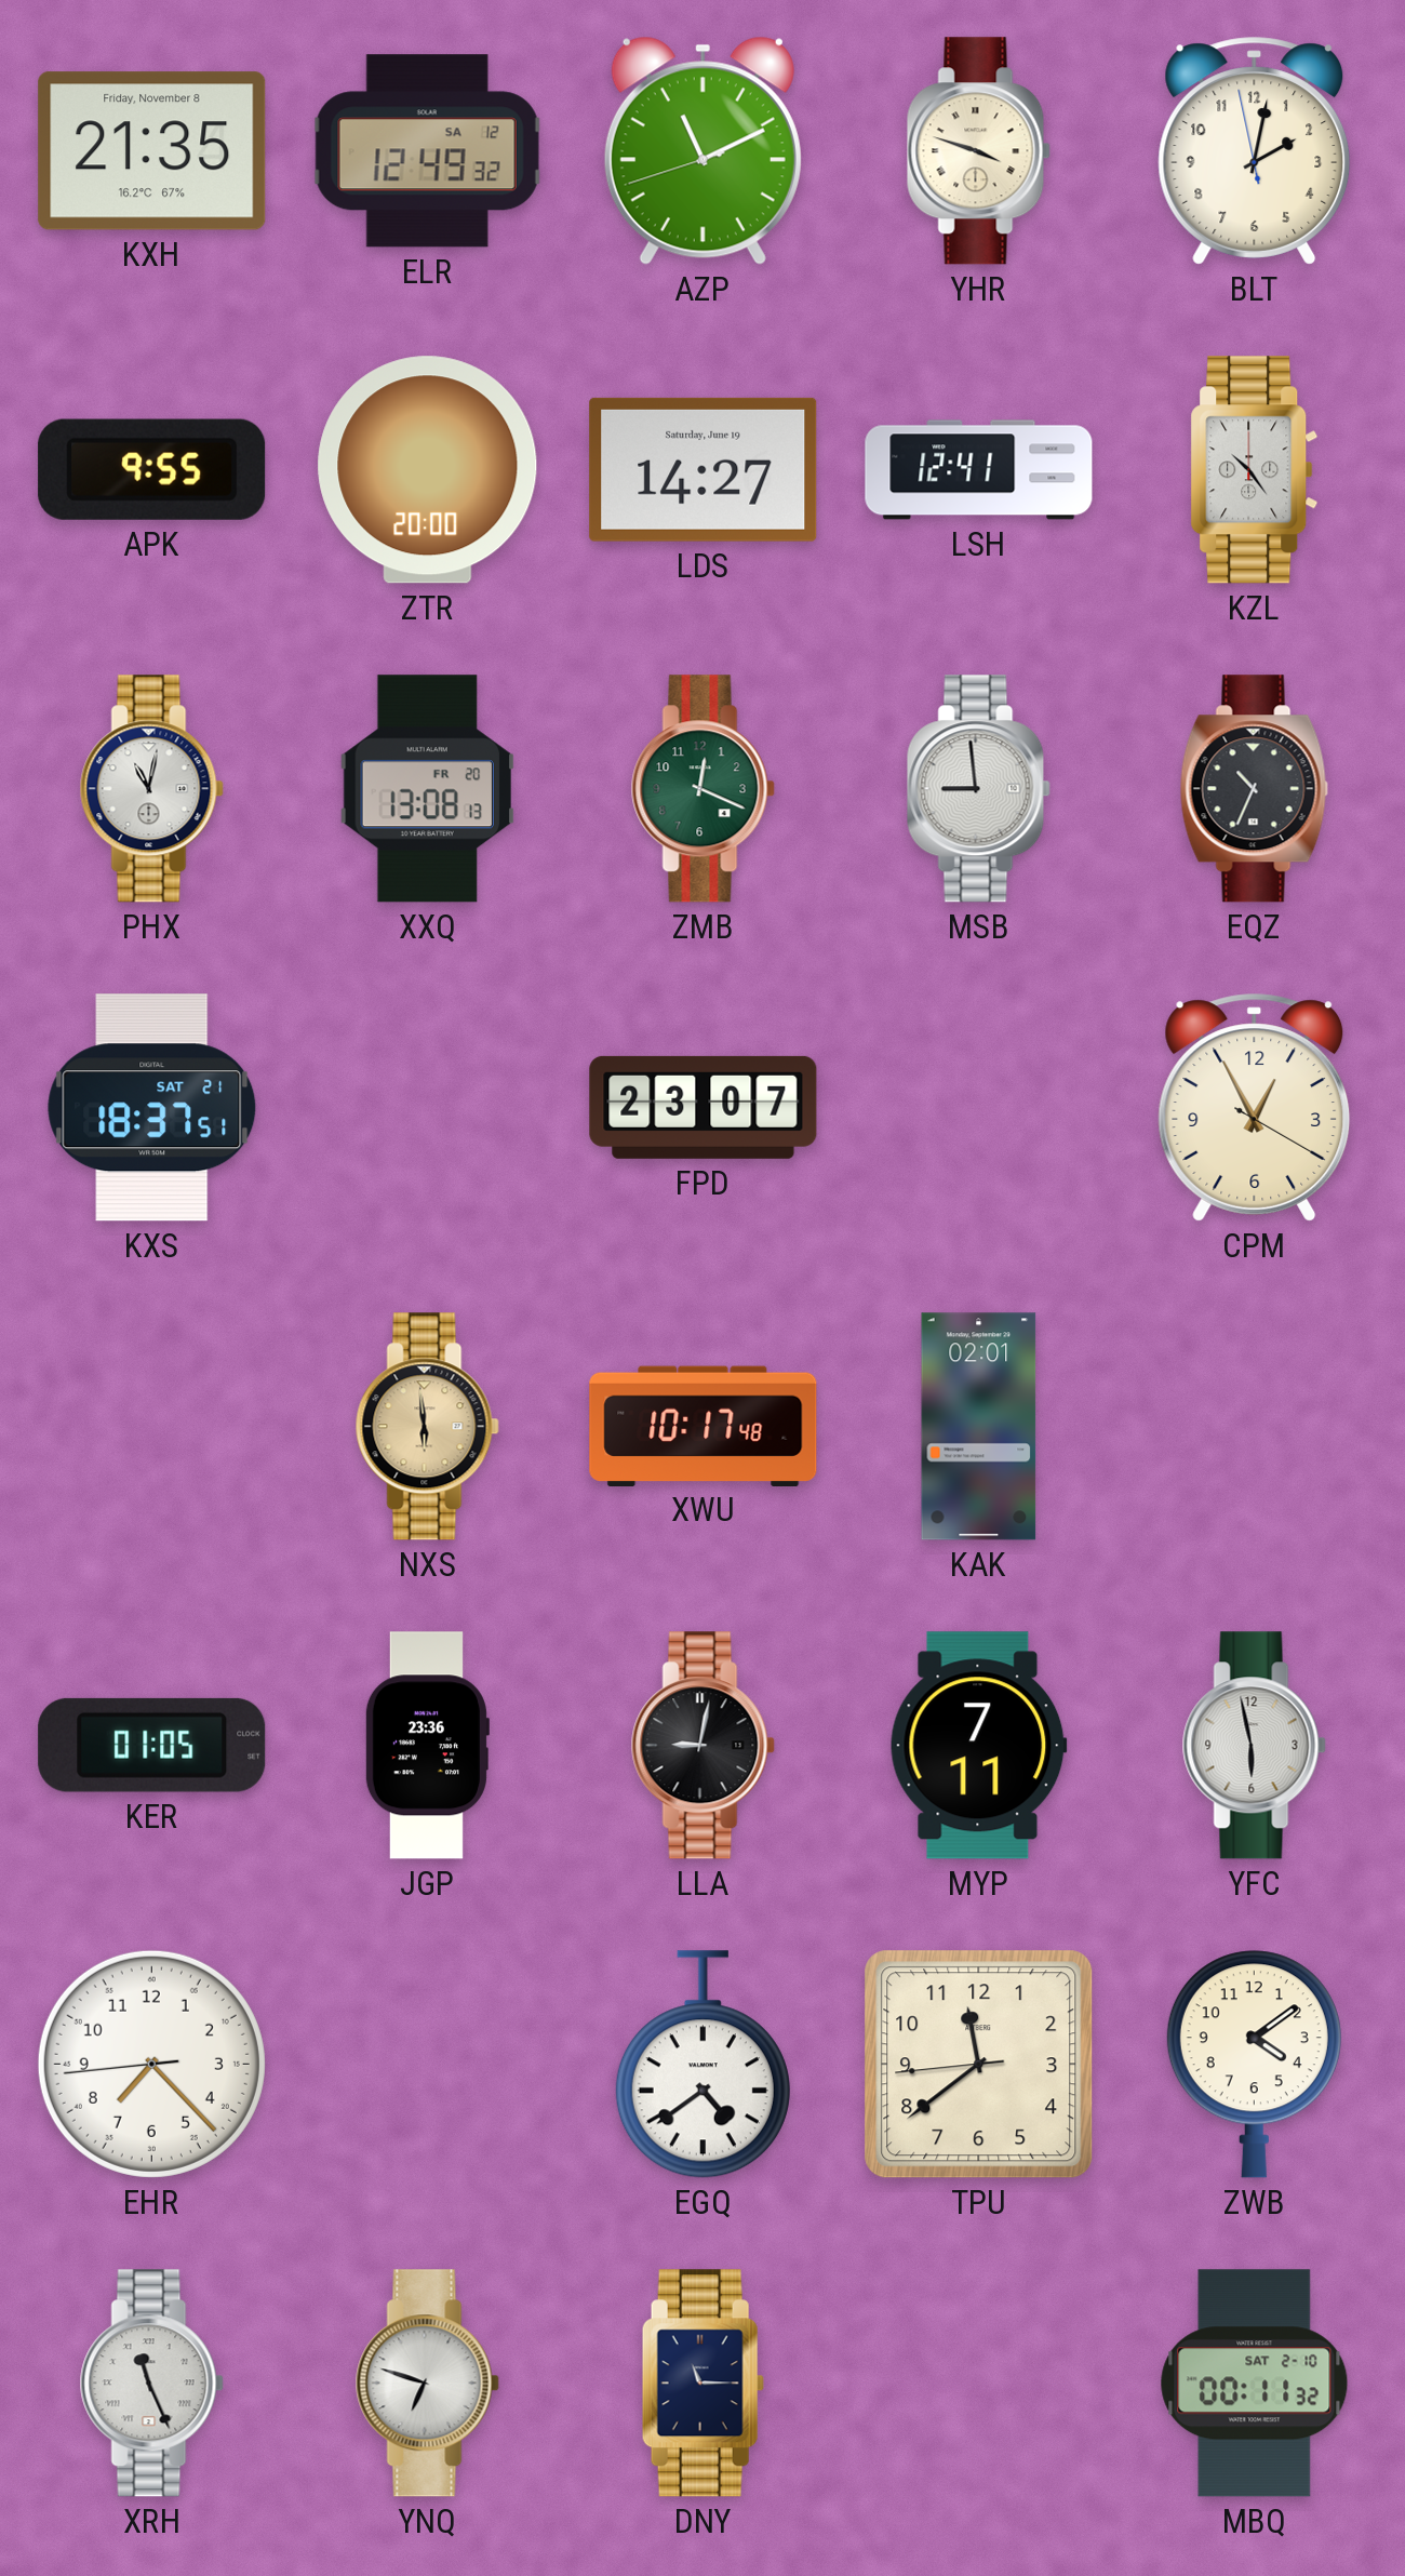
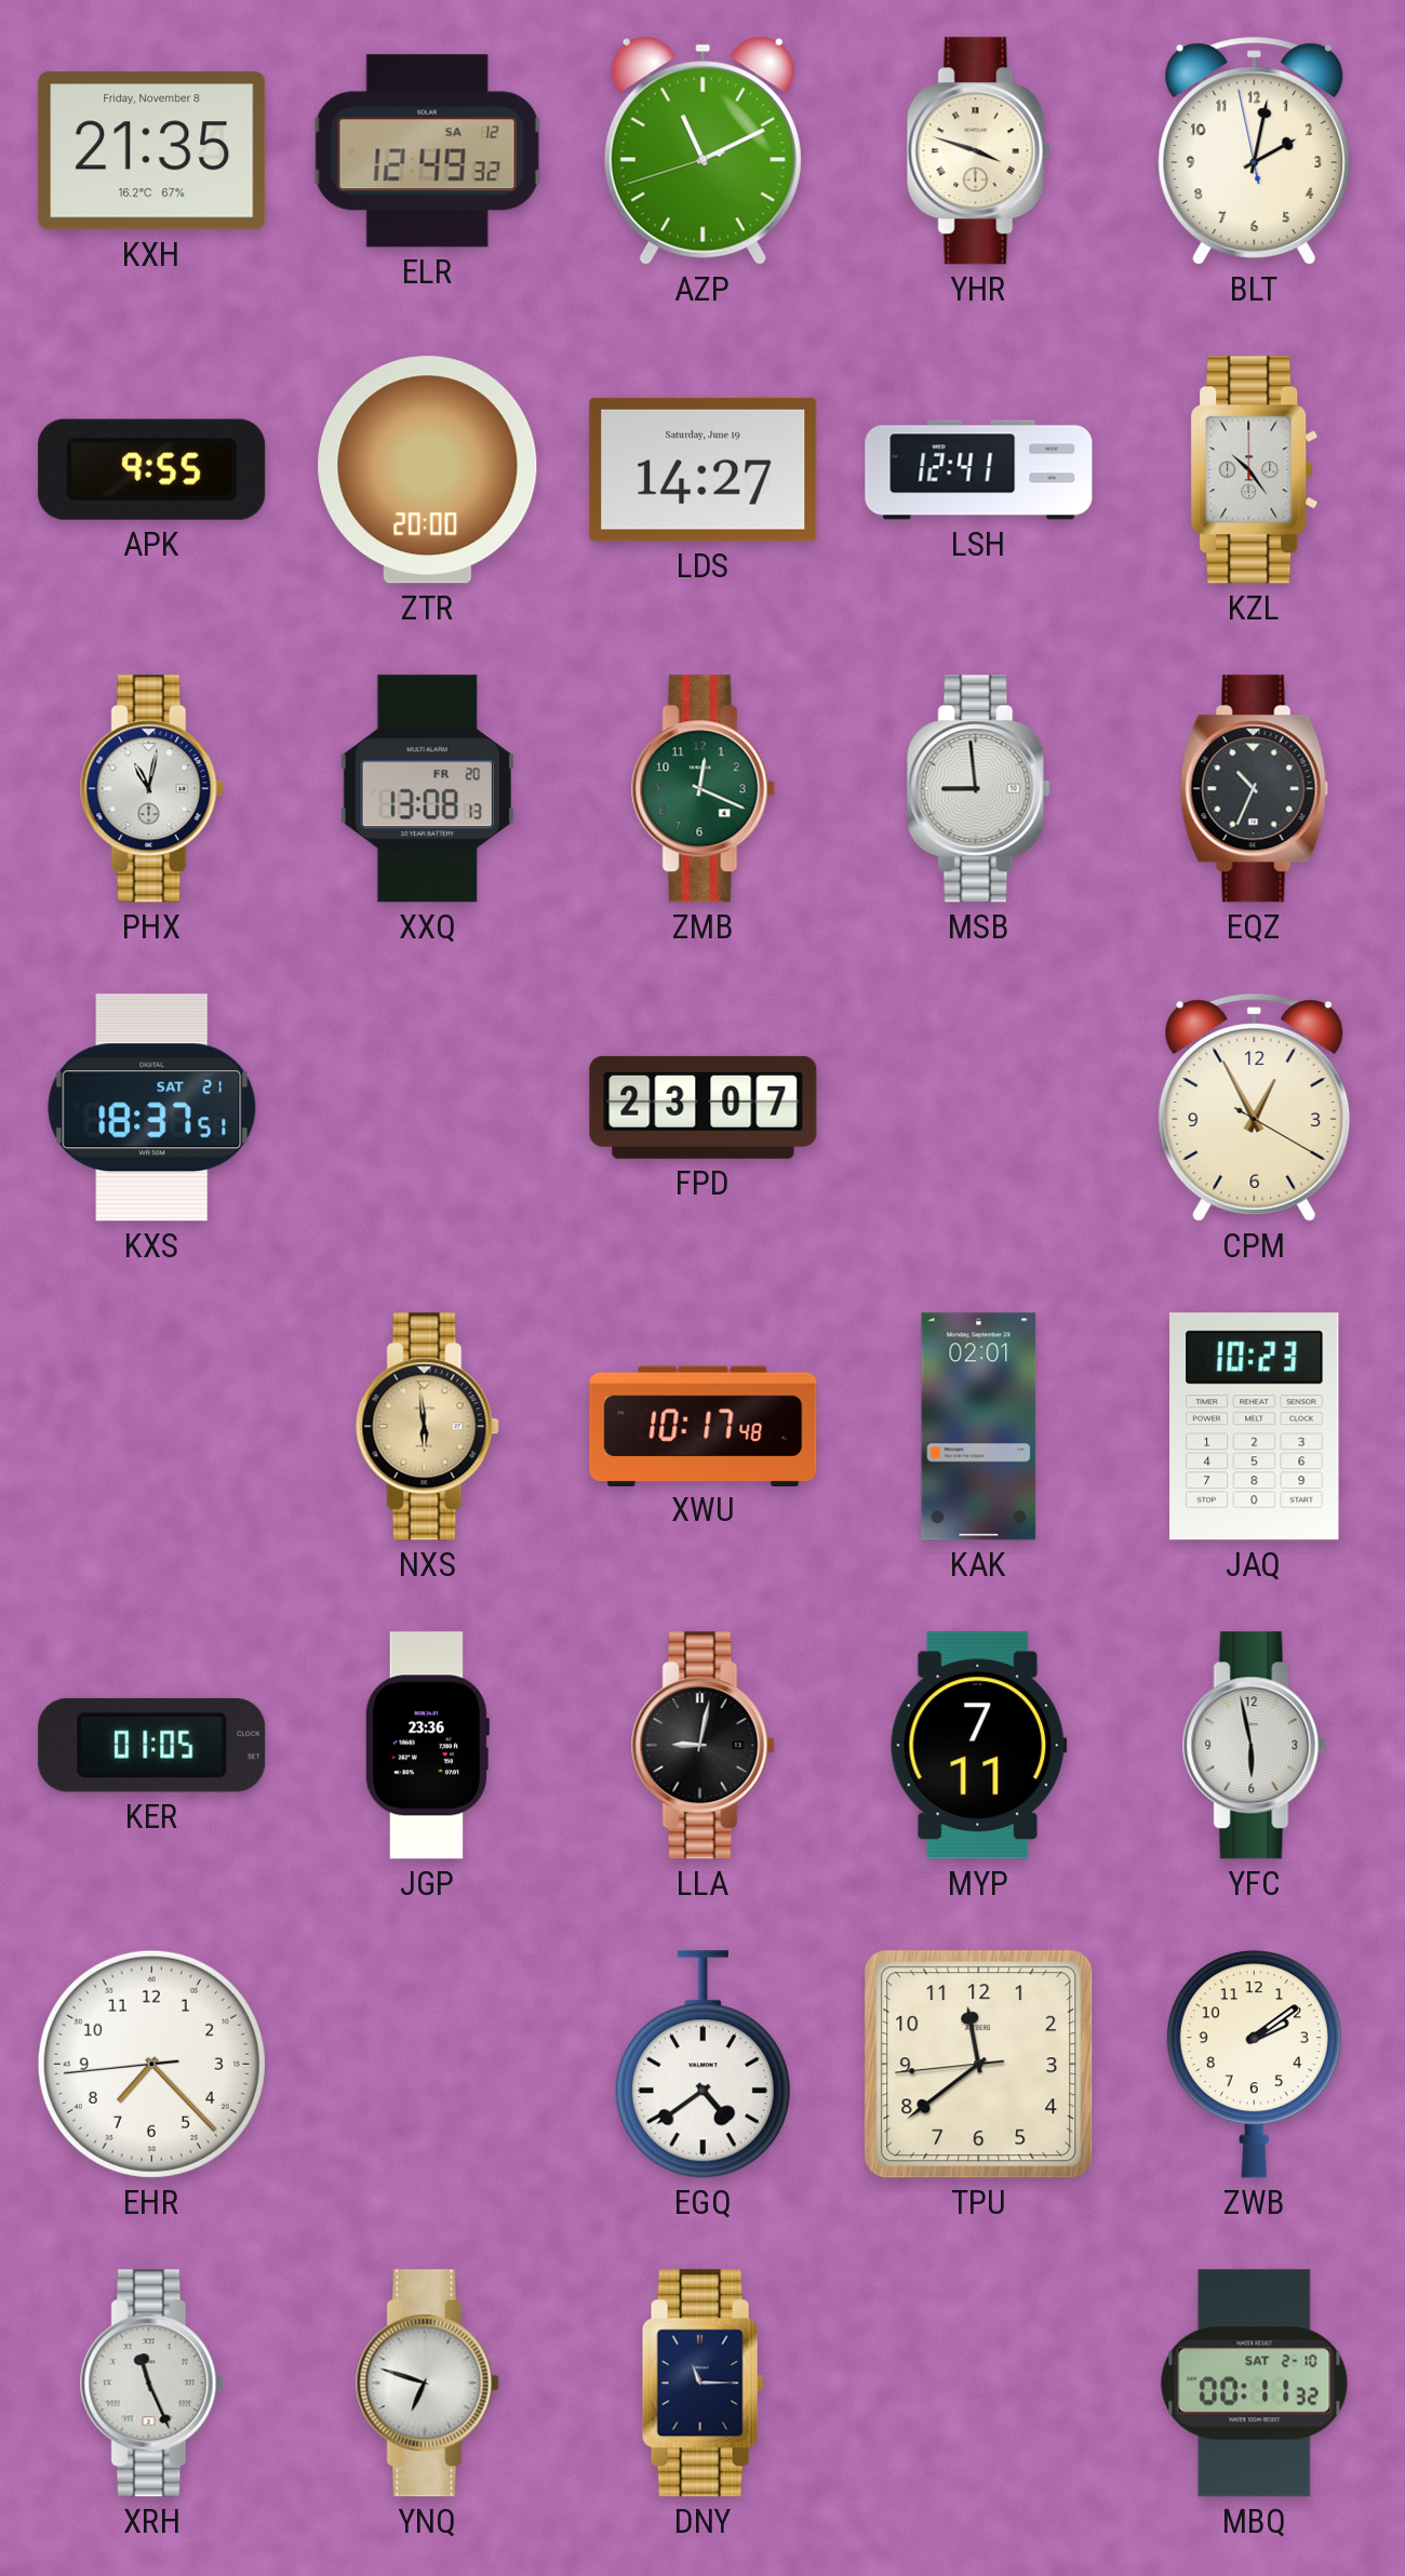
JAQ: none -> 10:23 (1255, 1427)
ZWB: 4:09 -> 2:09 (1254, 2065)
